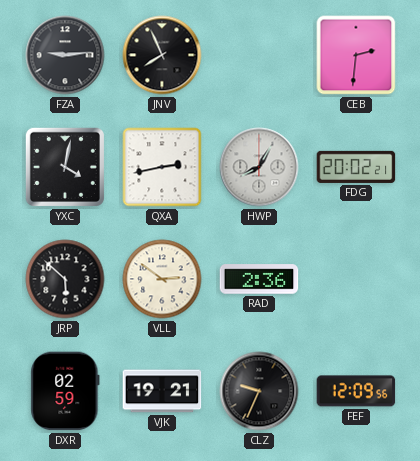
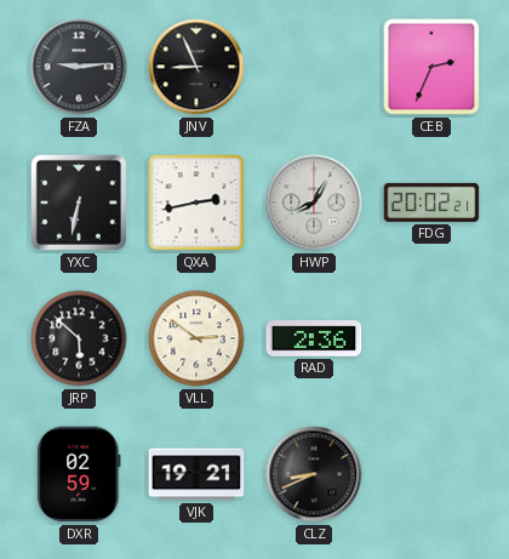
JNV: 7:56 -> 8:56 (196, 67)
CEB: 2:31 -> 2:34 (431, 67)
YXC: 4:02 -> 6:32 (79, 203)
CLZ: 9:34 -> 8:41 (314, 474)
FEF: 12:09 -> none (356, 391)
